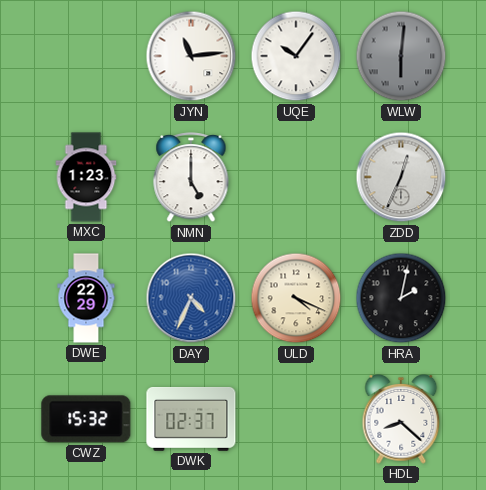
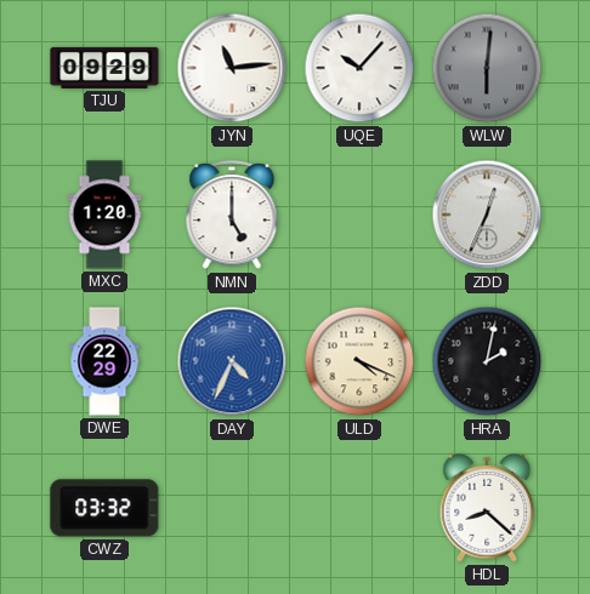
TJU: none -> 09:29 (104, 68)
UQE: 10:06 -> 10:07 (359, 68)
MXC: 1:23 -> 1:20 (104, 215)
CWZ: 15:32 -> 03:32 (104, 508)
DWK: 02:37 -> none (191, 419)
